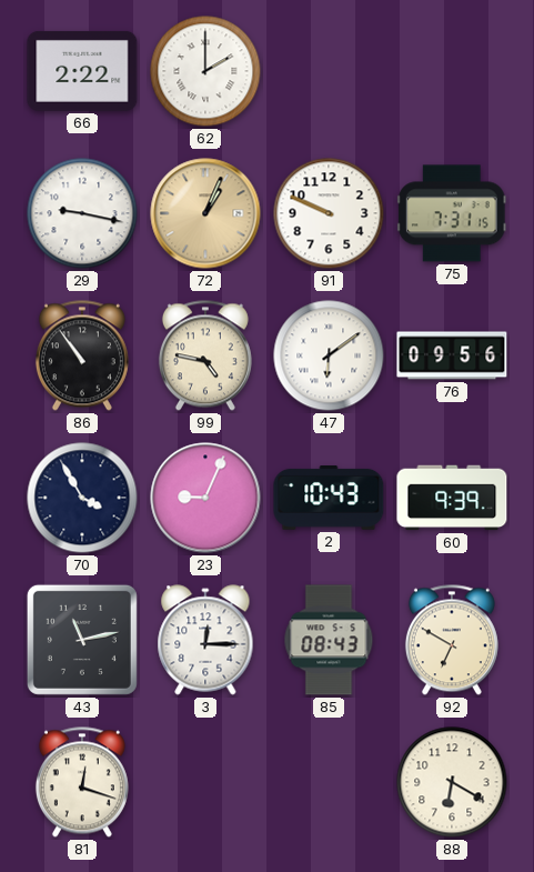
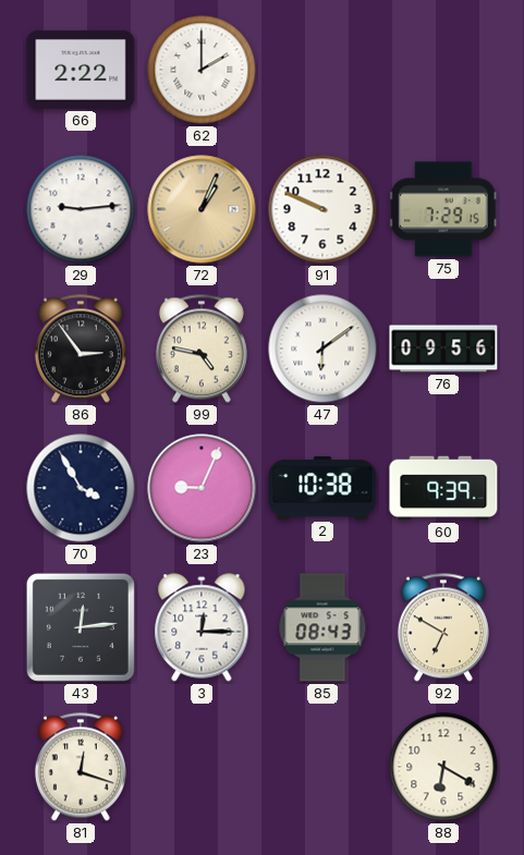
29: 9:17 -> 9:14 (81, 209)
75: 7:31 -> 7:29 (443, 209)
86: 10:54 -> 2:54 (81, 349)
2: 10:43 -> 10:38 (322, 489)
43: 11:13 -> 12:14 (81, 627)
